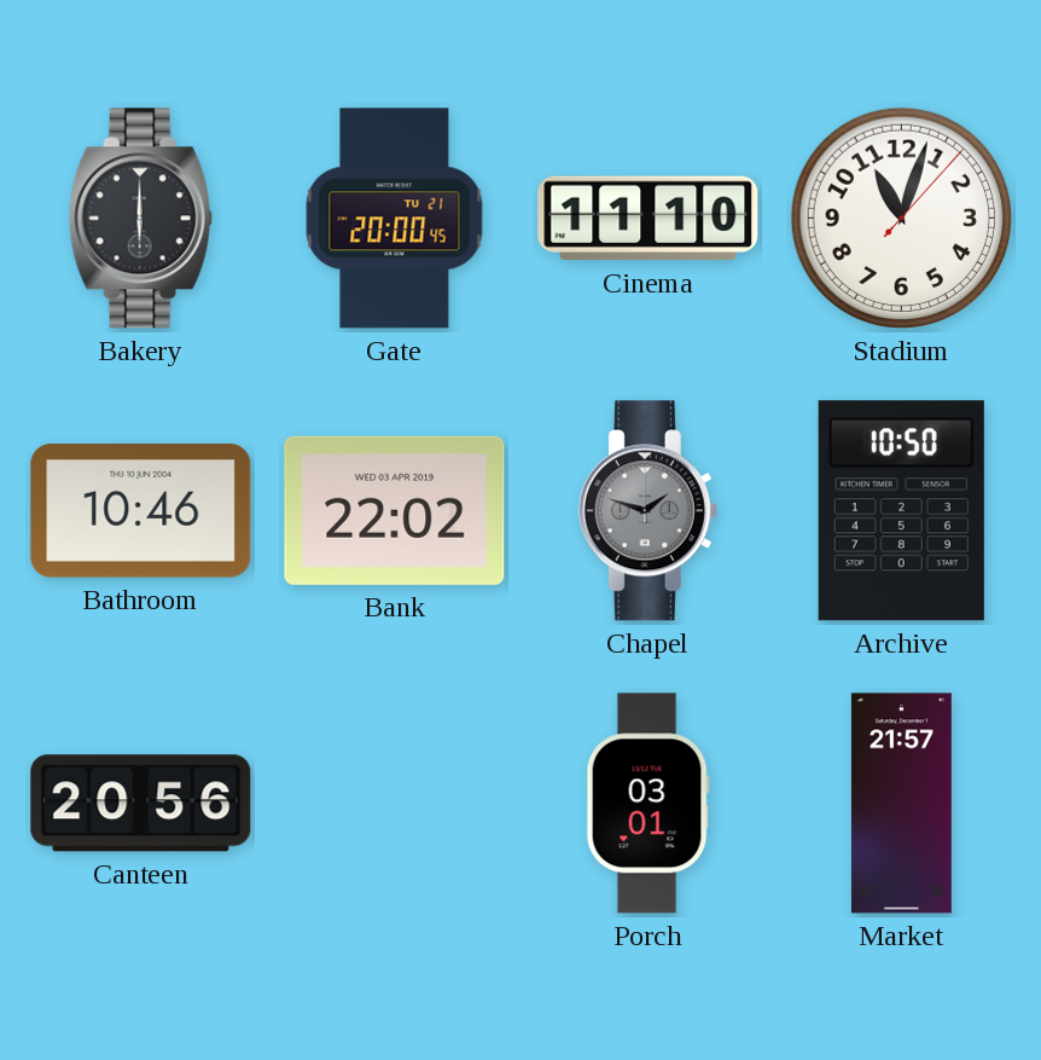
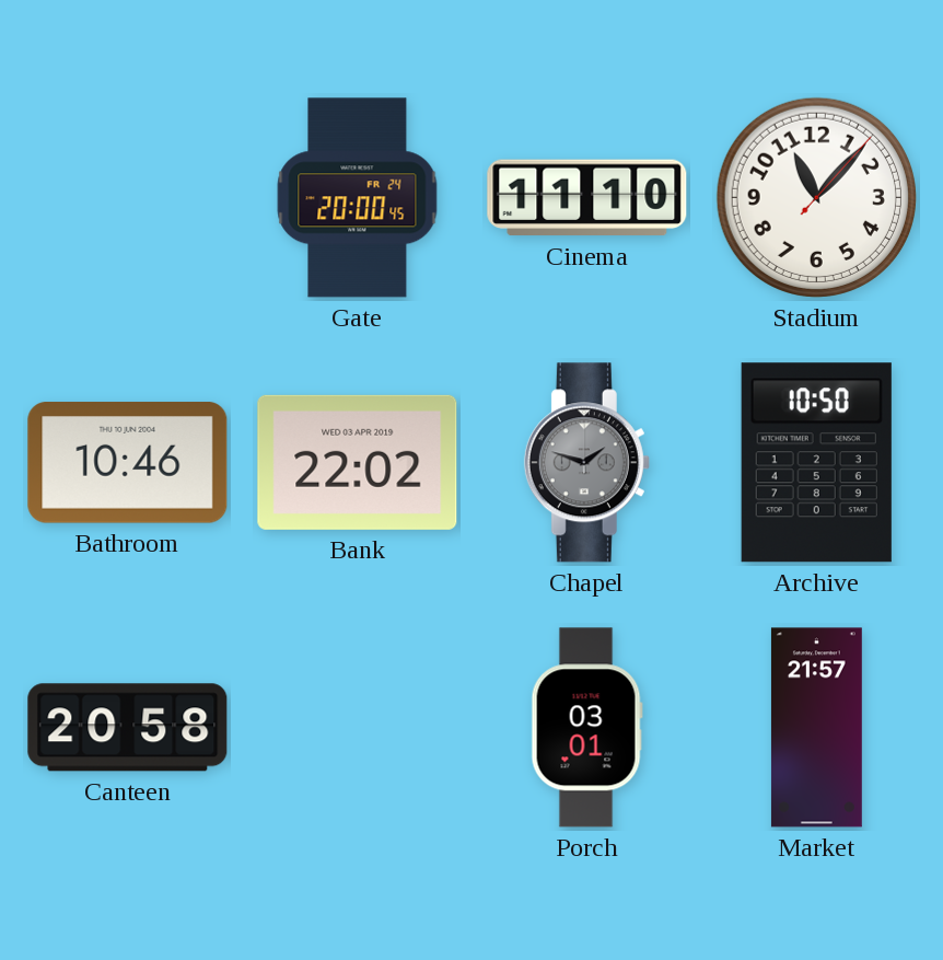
Bakery: 6:00 -> none (140, 219)
Gate date: TU 21 -> FR 24 (358, 198)
Stadium: 11:03 -> 11:07 (816, 197)
Canteen: 20:56 -> 20:58 (128, 728)
